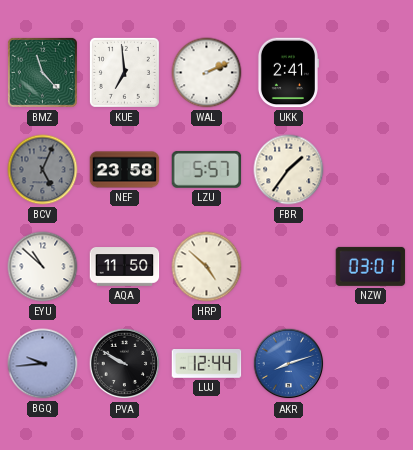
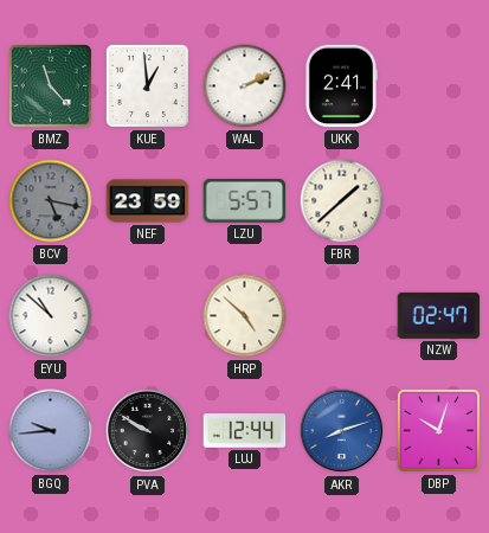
KUE: 6:59 -> 12:59 (147, 85)
BCV: 5:04 -> 5:17 (51, 201)
NEF: 23:58 -> 23:59 (148, 201)
FBR: 1:36 -> 1:38 (342, 201)
AQA: 11:50 -> none (125, 267)
NZW: 03:01 -> 02:47 (439, 315)
DBP: none -> 10:03 (438, 430)
